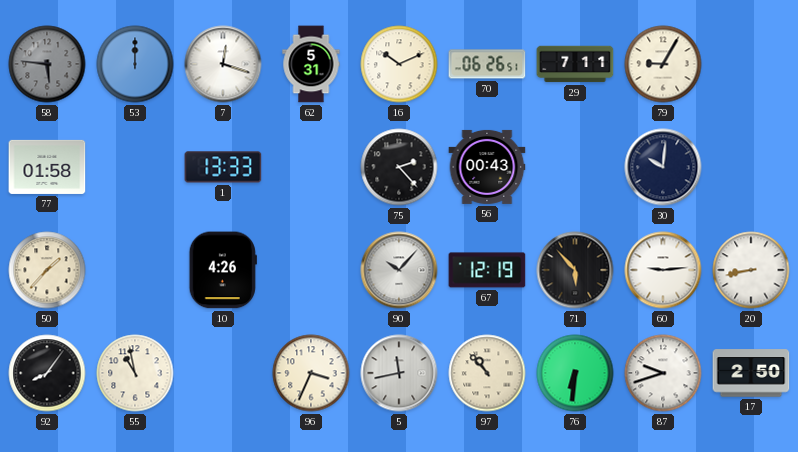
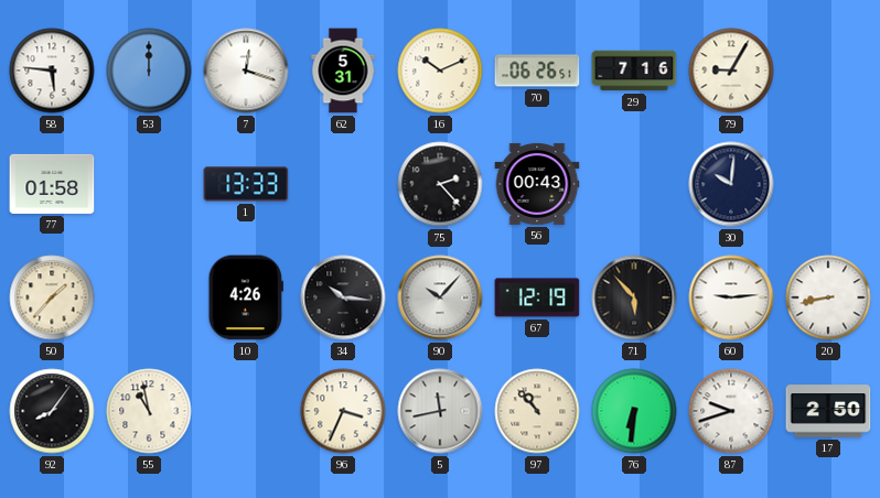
58 dial: grey -> white (52, 71)
29: 7:11 -> 7:16 (634, 71)
34: none -> 10:16 (343, 297)
